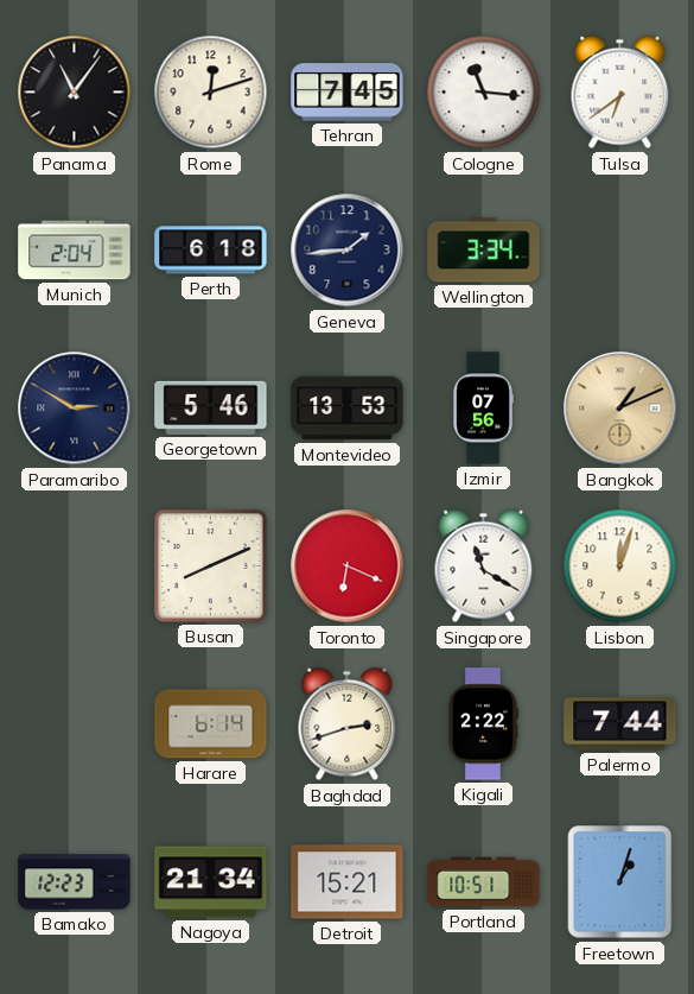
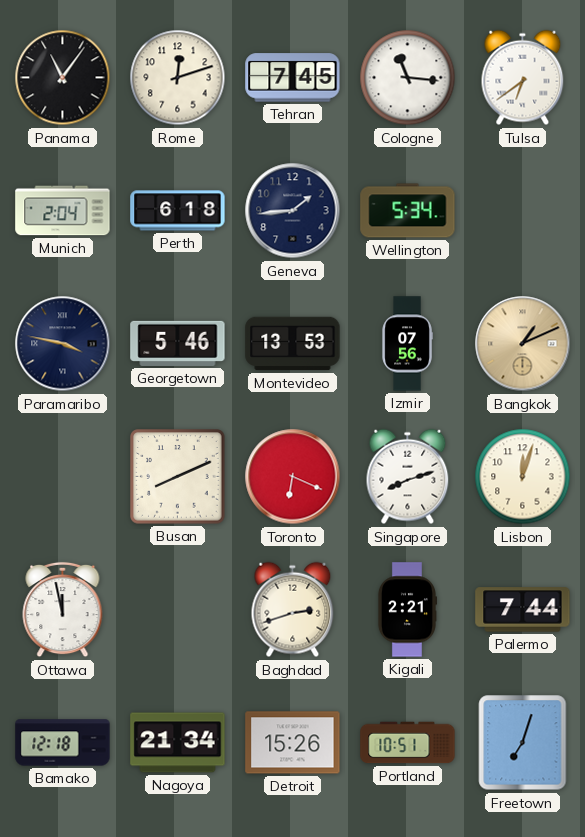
Wellington: 3:34 -> 5:34 (408, 211)
Paramaribo: 2:50 -> 3:47 (63, 344)
Singapore: 11:20 -> 8:12 (408, 477)
Ottawa: none -> 11:58 (63, 610)
Harare: 6:14 -> none (211, 724)
Kigali: 2:22 -> 2:21 (406, 610)
Bamako: 12:23 -> 12:18 (63, 743)
Detroit: 15:21 -> 15:26 (293, 743)
Freetown: 1:03 -> 7:03 (523, 743)
